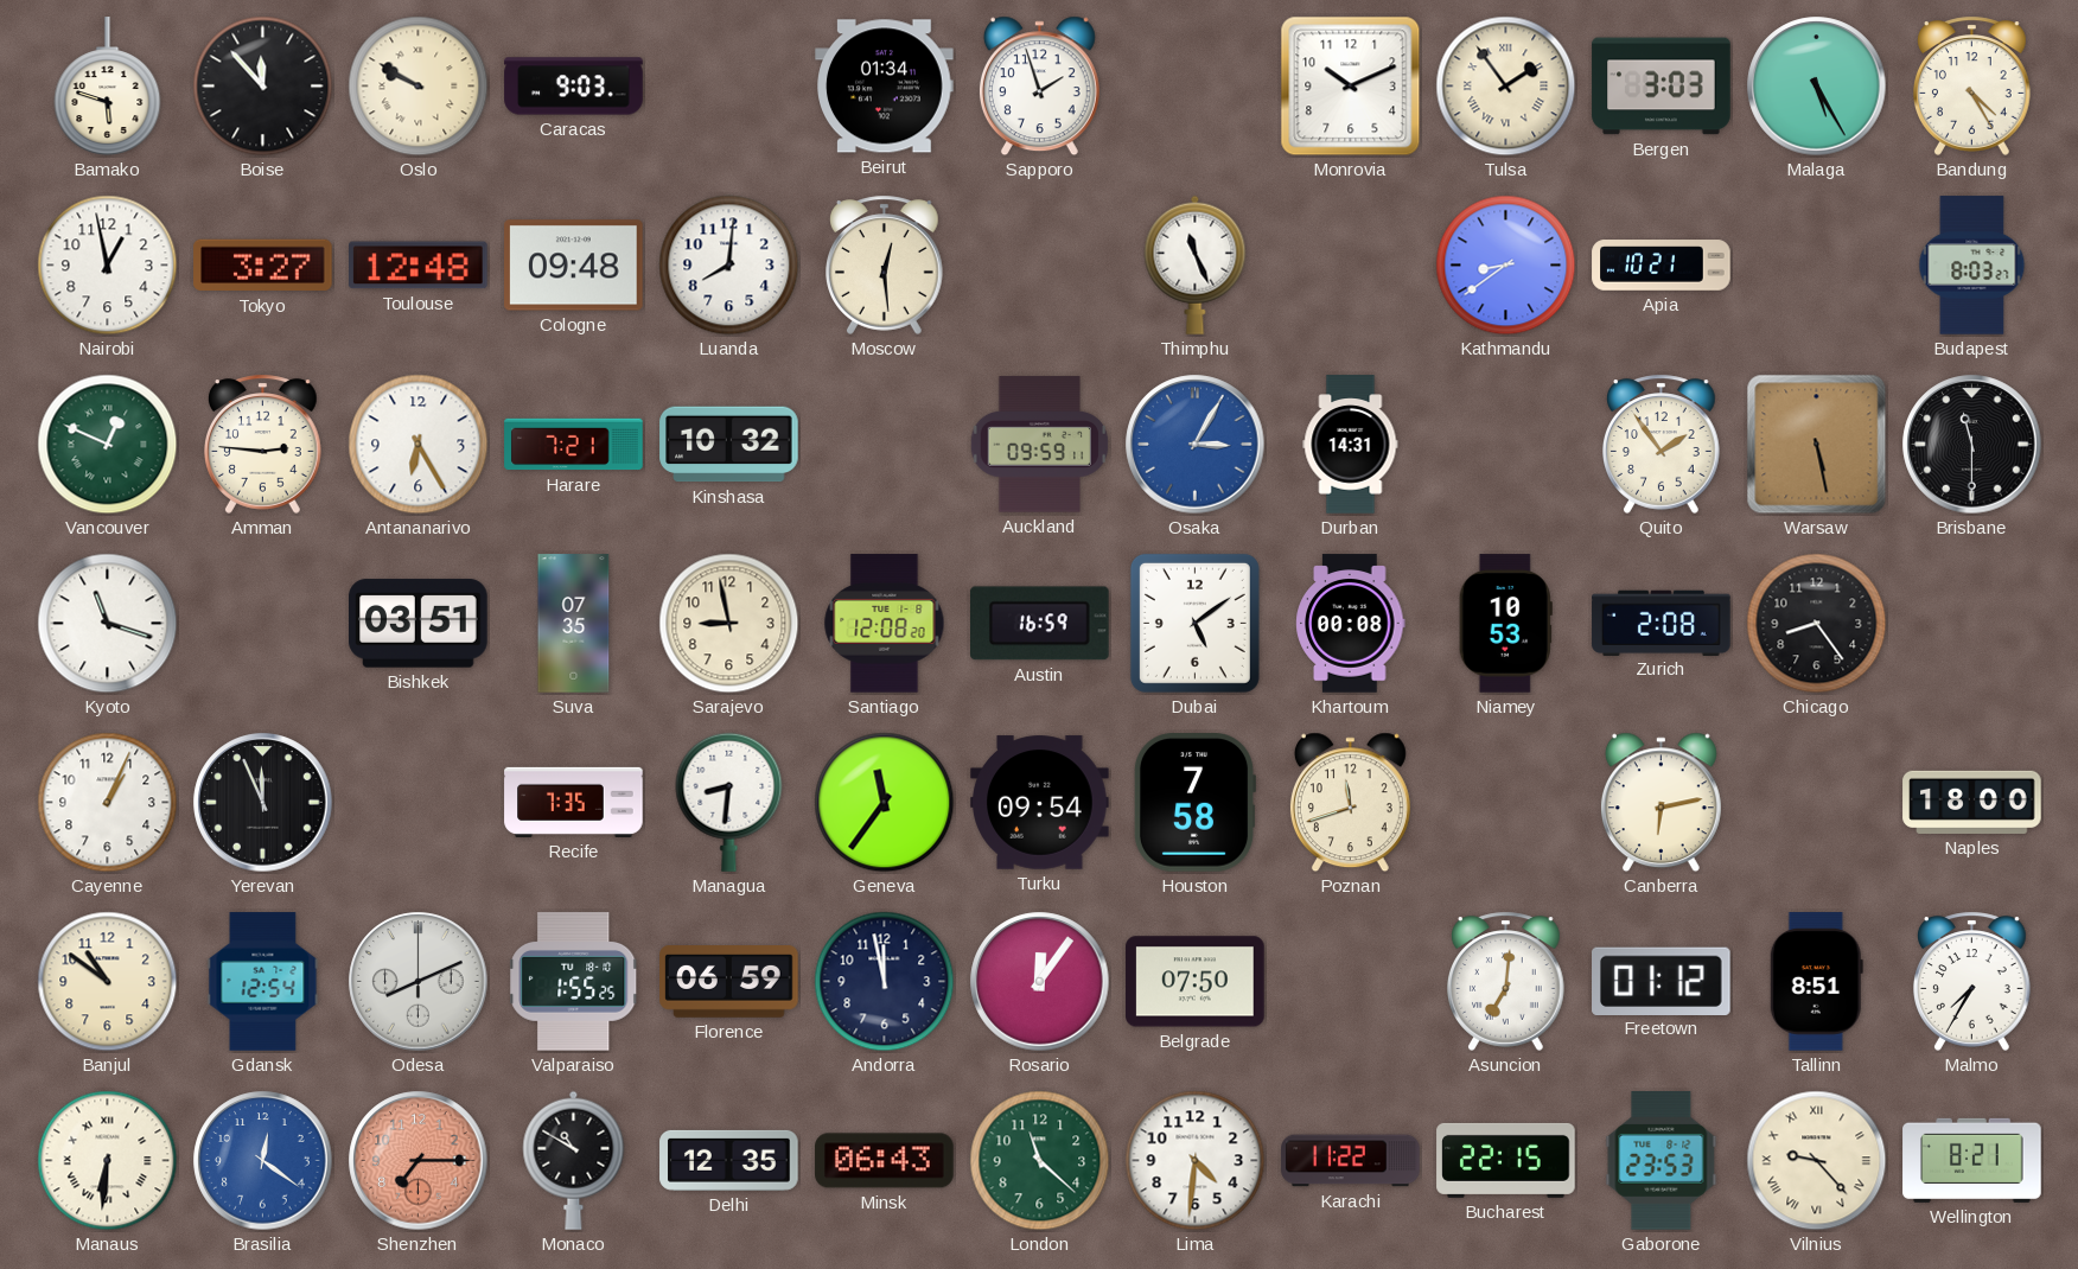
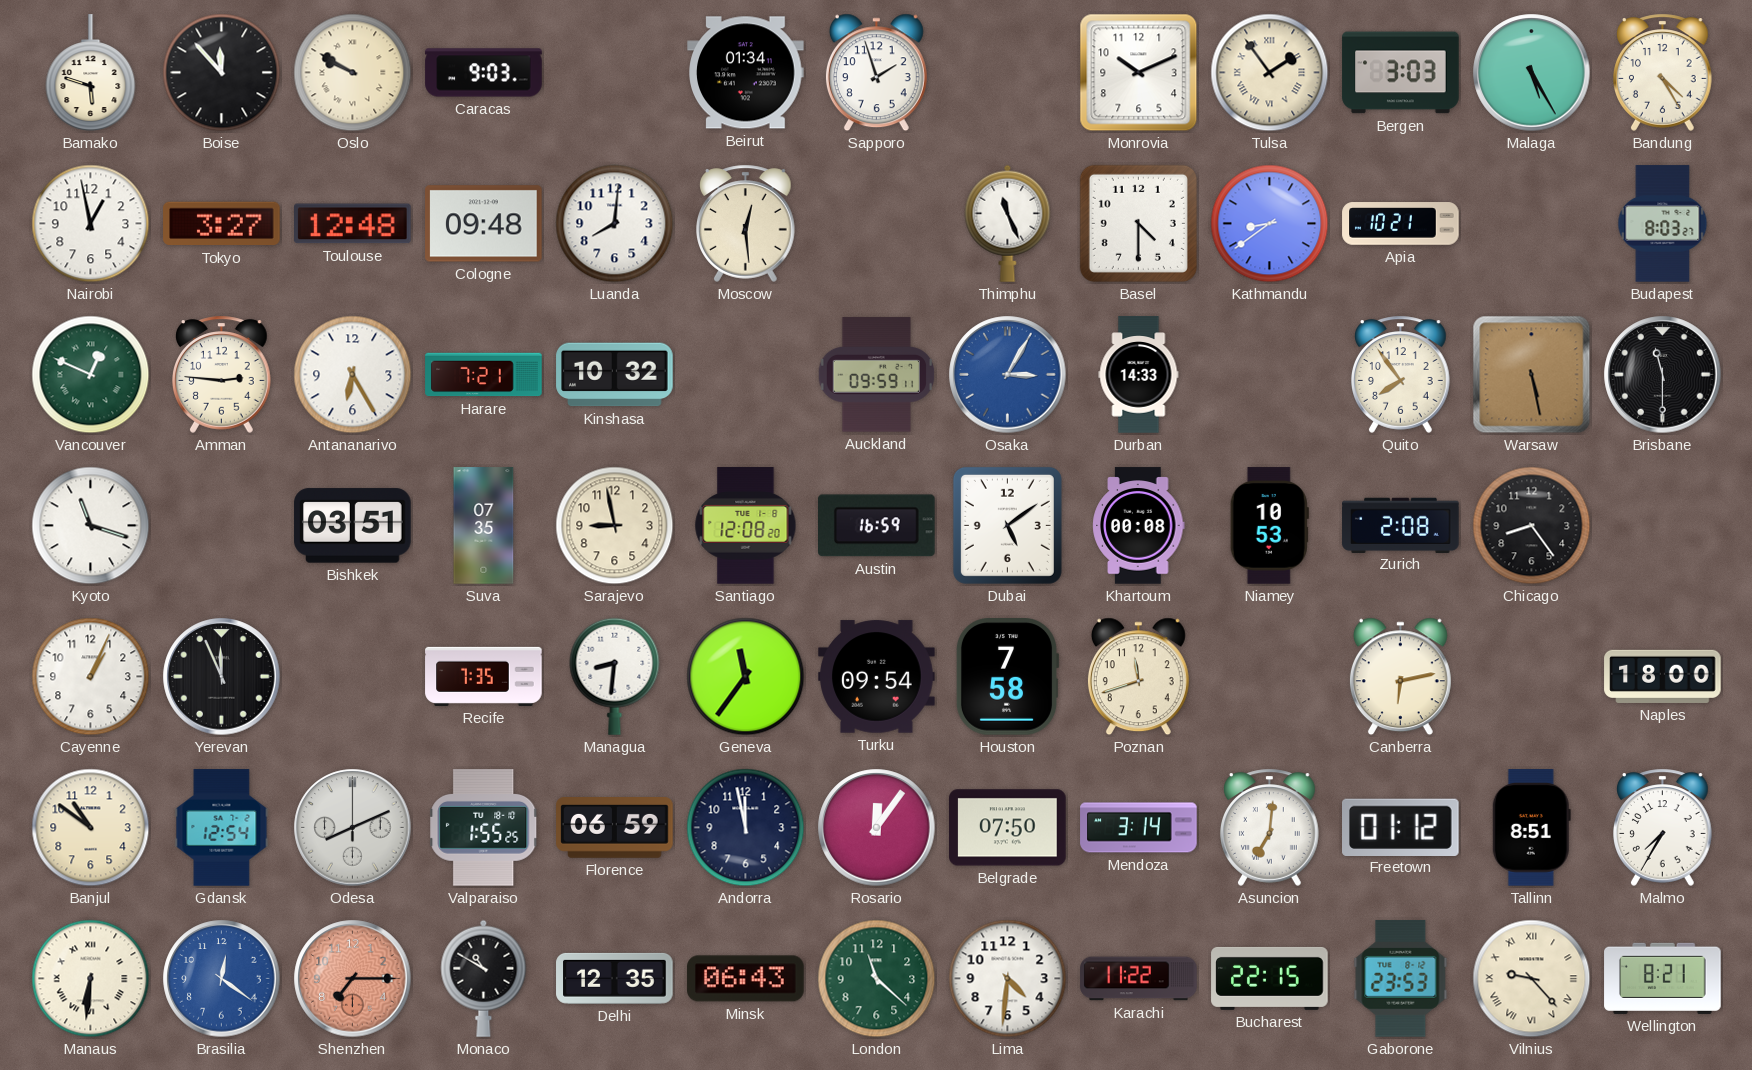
Basel: none -> 4:30 (1138, 223)
Durban: 14:31 -> 14:33 (1139, 375)
Quito: 1:54 -> 7:54 (1401, 374)
Mendoza: none -> 3:14 (1139, 828)
